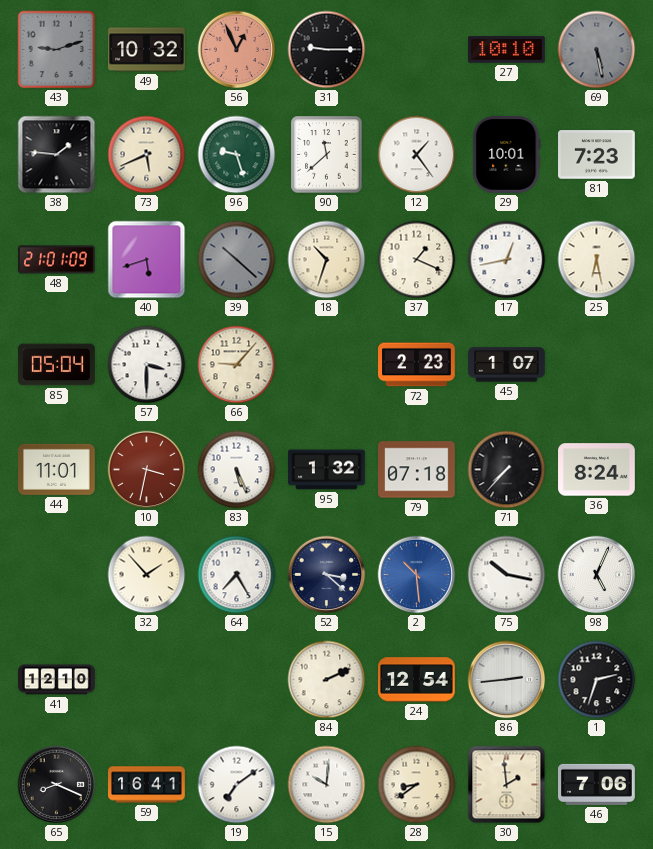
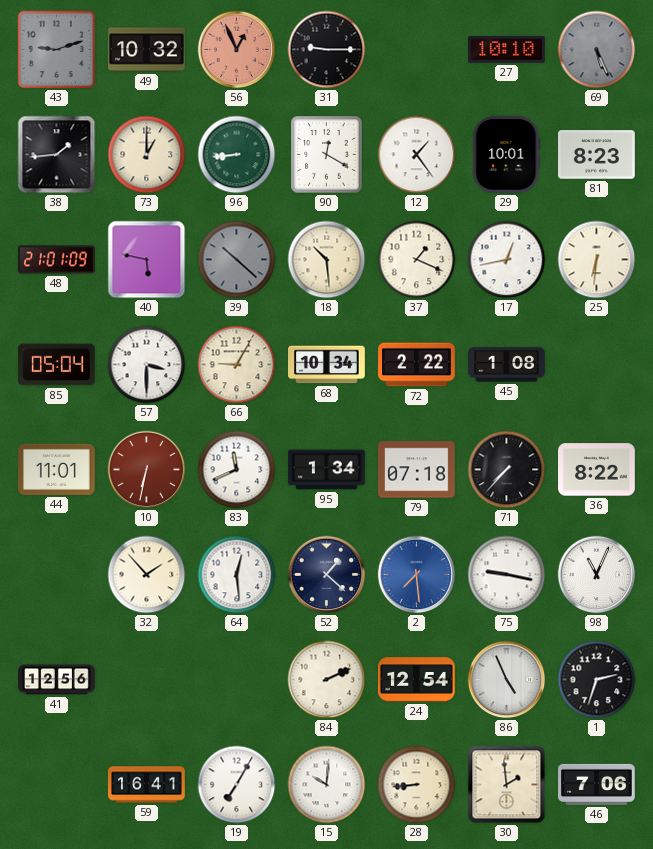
69: 5:28 -> 5:26 (597, 50)
38: 1:46 -> 1:44 (57, 155)
73: 5:41 -> 1:00 (147, 155)
96: 9:27 -> 8:44 (237, 155)
90: 11:38 -> 12:20 (327, 155)
81: 7:23 -> 8:23 (597, 155)
40: 5:42 -> 5:47 (147, 260)
18: 10:33 -> 10:29 (327, 260)
25: 6:28 -> 6:31 (597, 260)
66: 9:07 -> 9:05 (237, 365)
68: none -> 10:34 (327, 365)
72: 2:23 -> 2:22 (417, 365)
45: 1:07 -> 1:08 (507, 365)
10: 3:32 -> 6:32 (147, 470)
83: 5:26 -> 11:41 (237, 470)
95: 1:32 -> 1:34 (327, 470)
36: 8:24 -> 8:22 (597, 470)
64: 7:25 -> 12:29 (237, 575)
52: 3:22 -> 1:22 (327, 575)
2: 10:29 -> 7:29 (417, 575)
75: 10:17 -> 9:17 (507, 575)
98: 5:04 -> 11:04 (597, 575)
41: 12:10 -> 12:56 (57, 680)
86: 2:44 -> 4:56 (507, 680)
65: 8:19 -> none (57, 785)
19: 7:09 -> 7:05 (237, 785)
28: 8:39 -> 8:44 (417, 785)
